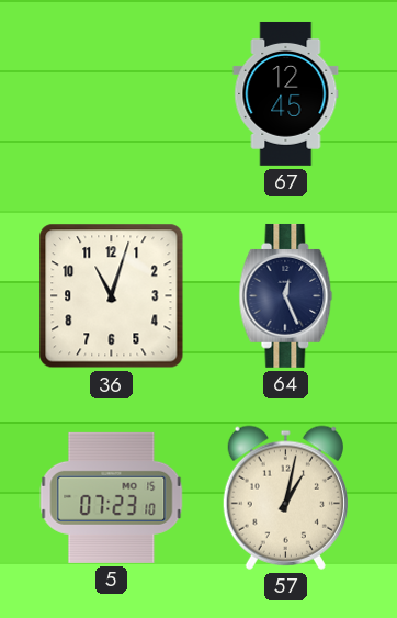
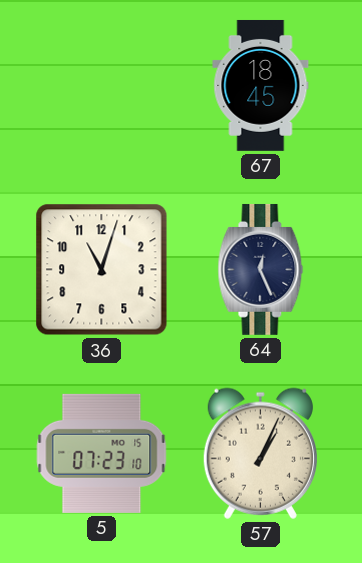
67: 12:45 -> 18:45 (261, 85)
57: 1:02 -> 1:04 (260, 453)
